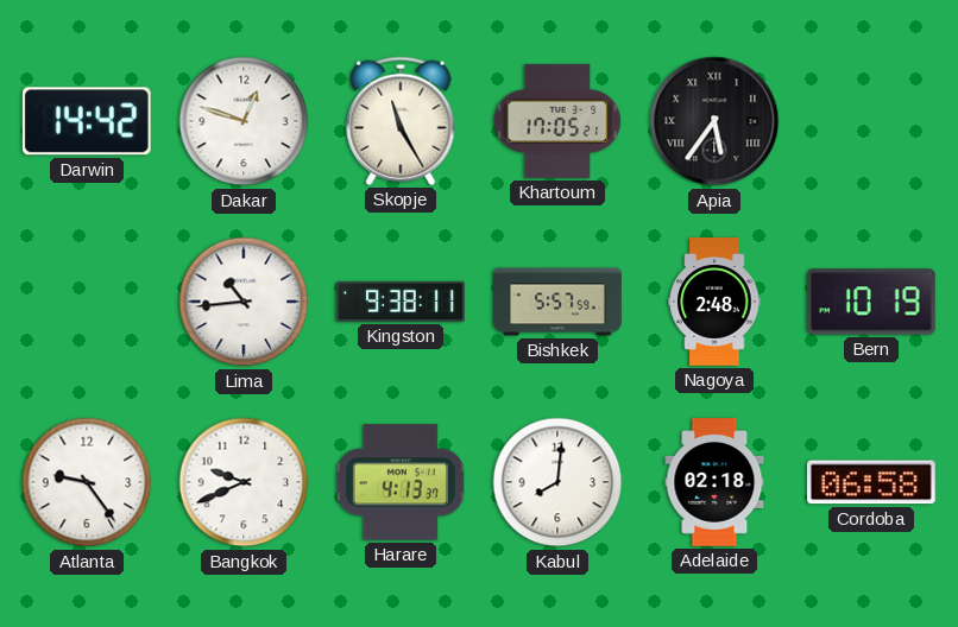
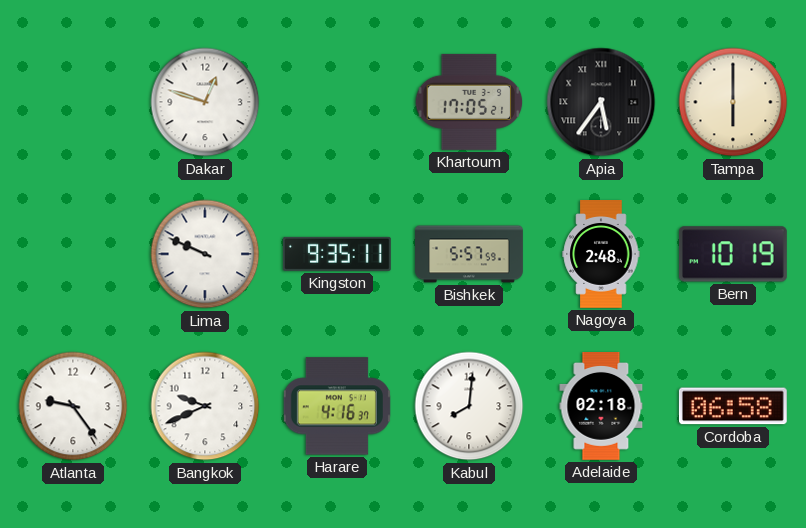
Darwin: 14:42 -> none (87, 121)
Skopje: 11:25 -> none (401, 121)
Tampa: none -> 6:00 (733, 102)
Lima: 10:44 -> 9:49 (205, 254)
Kingston: 9:38 -> 9:35 (337, 254)
Harare: 4:13 -> 4:16 (337, 406)
